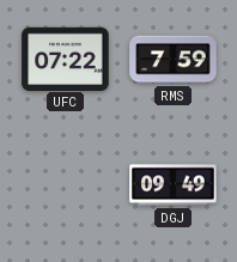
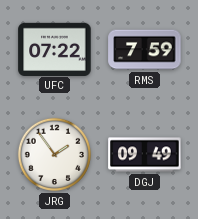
JRG: none -> 1:54 (54, 154)
